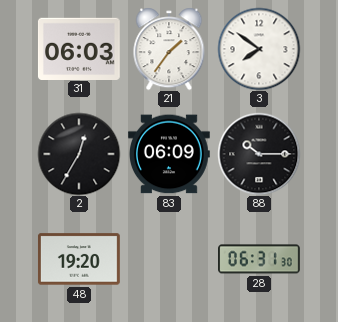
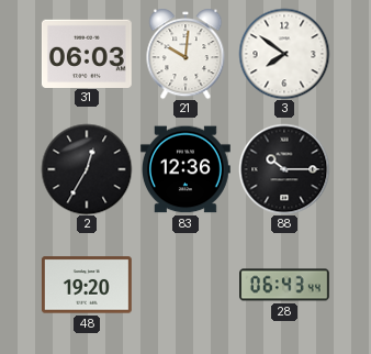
21: 1:36 -> 10:01 (185, 54)
83: 06:09 -> 12:36 (185, 169)
28: 06:31 -> 06:43 (285, 285)
